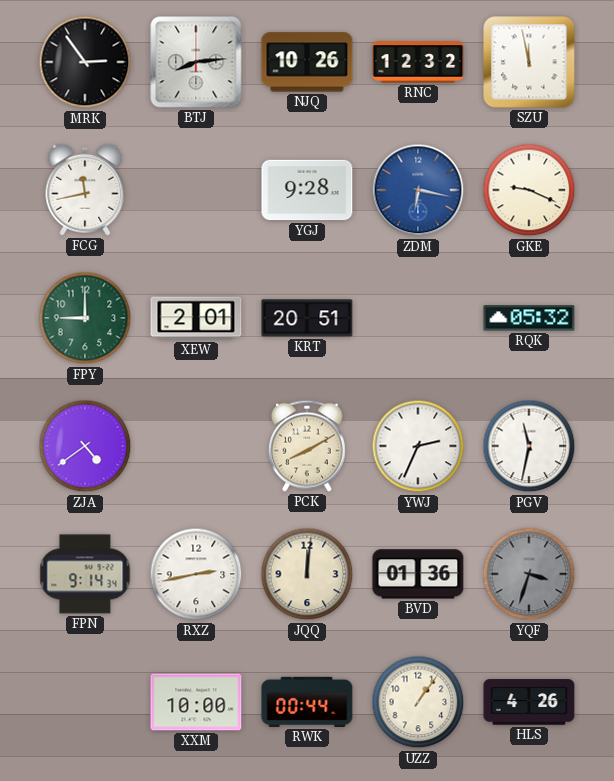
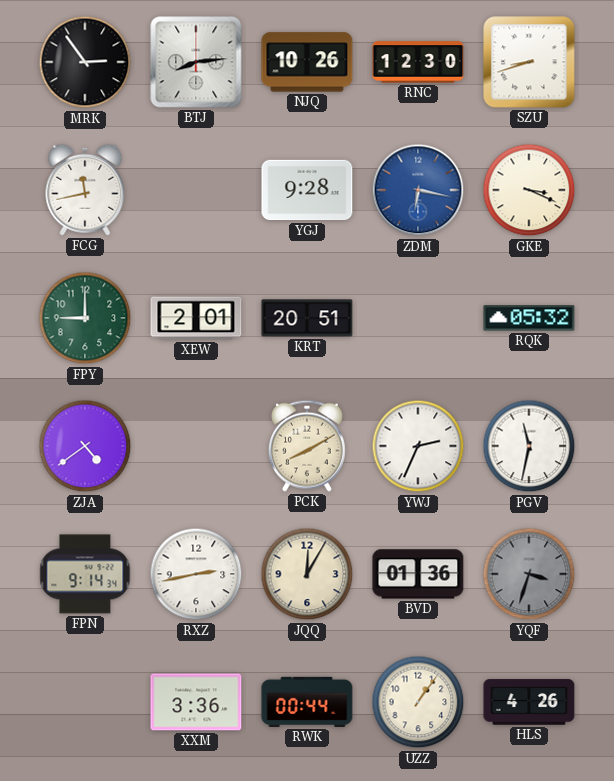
RNC: 12:32 -> 12:30 (418, 62)
SZU: 11:58 -> 8:42 (529, 62)
GKE: 9:19 -> 3:19 (529, 190)
JQQ: 12:01 -> 12:05 (307, 574)
XXM: 10:00 -> 3:36 (196, 702)
